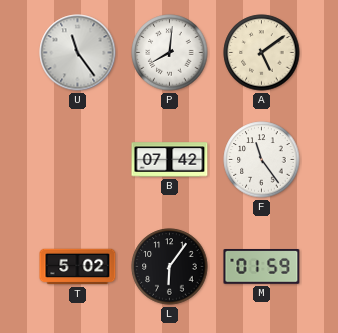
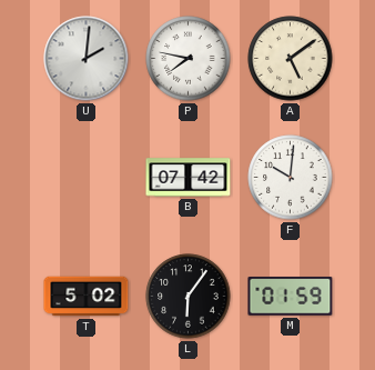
U: 11:24 -> 2:01 (87, 59)
P: 8:01 -> 7:47 (189, 59)
F: 11:24 -> 10:01 (291, 178)
